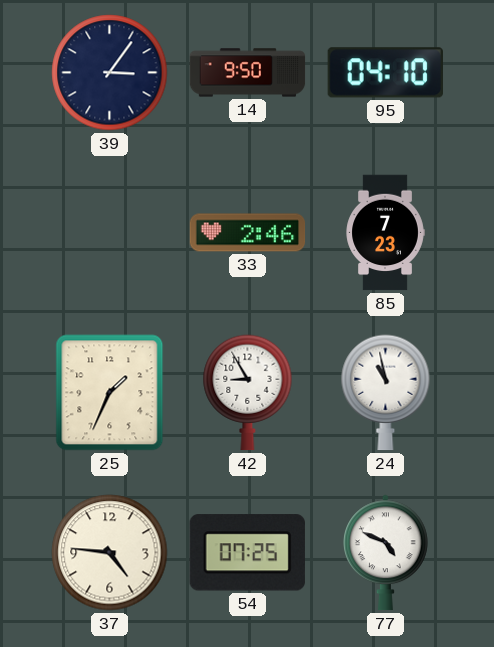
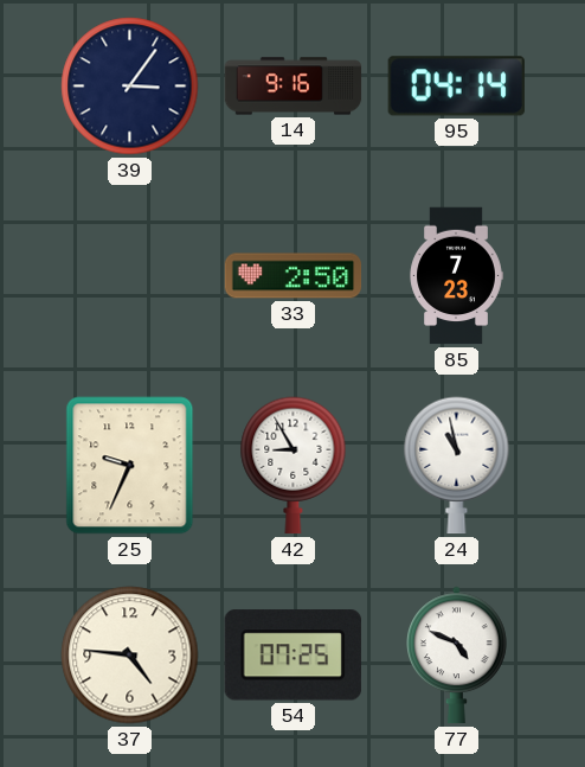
14: 9:50 -> 9:16 (294, 87)
95: 04:10 -> 04:14 (456, 87)
33: 2:46 -> 2:50 (294, 276)
25: 1:34 -> 9:34 (130, 466)
